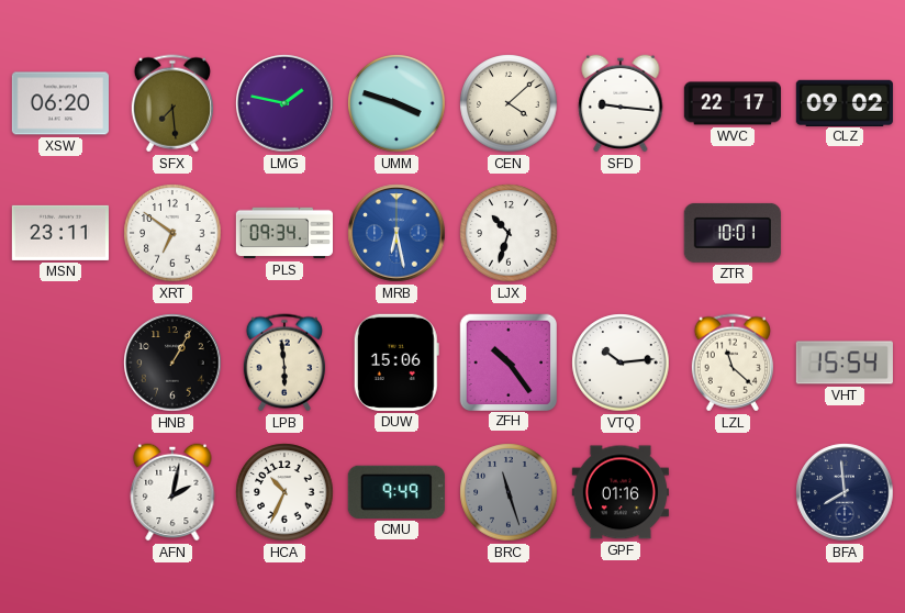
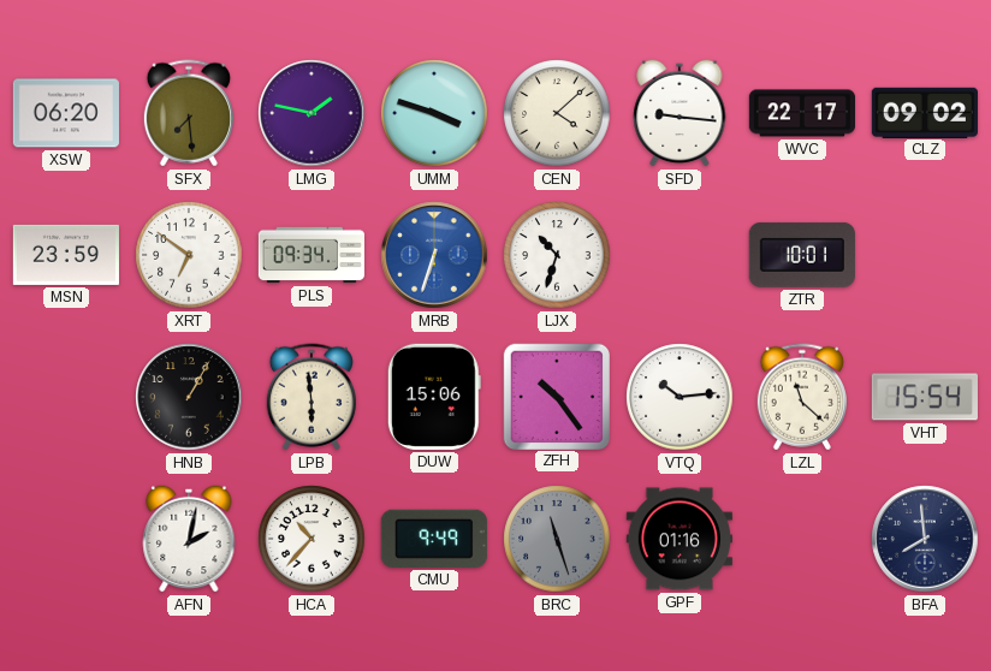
MSN: 23:11 -> 23:59 (66, 255)
MRB: 6:28 -> 6:33 (434, 255)
HCA: 10:34 -> 10:37 (311, 539)
